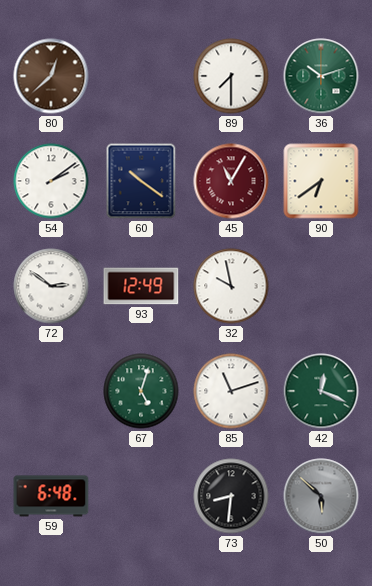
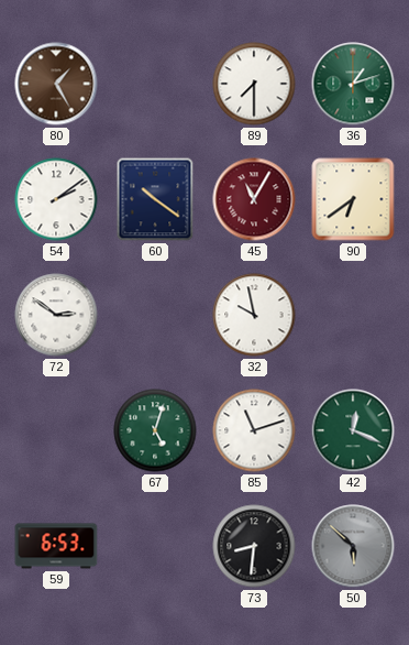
80: 12:38 -> 1:25 (56, 84)
36: 10:12 -> 1:12 (353, 84)
93: 12:49 -> none (141, 286)
59: 6:48 -> 6:53 (56, 546)
